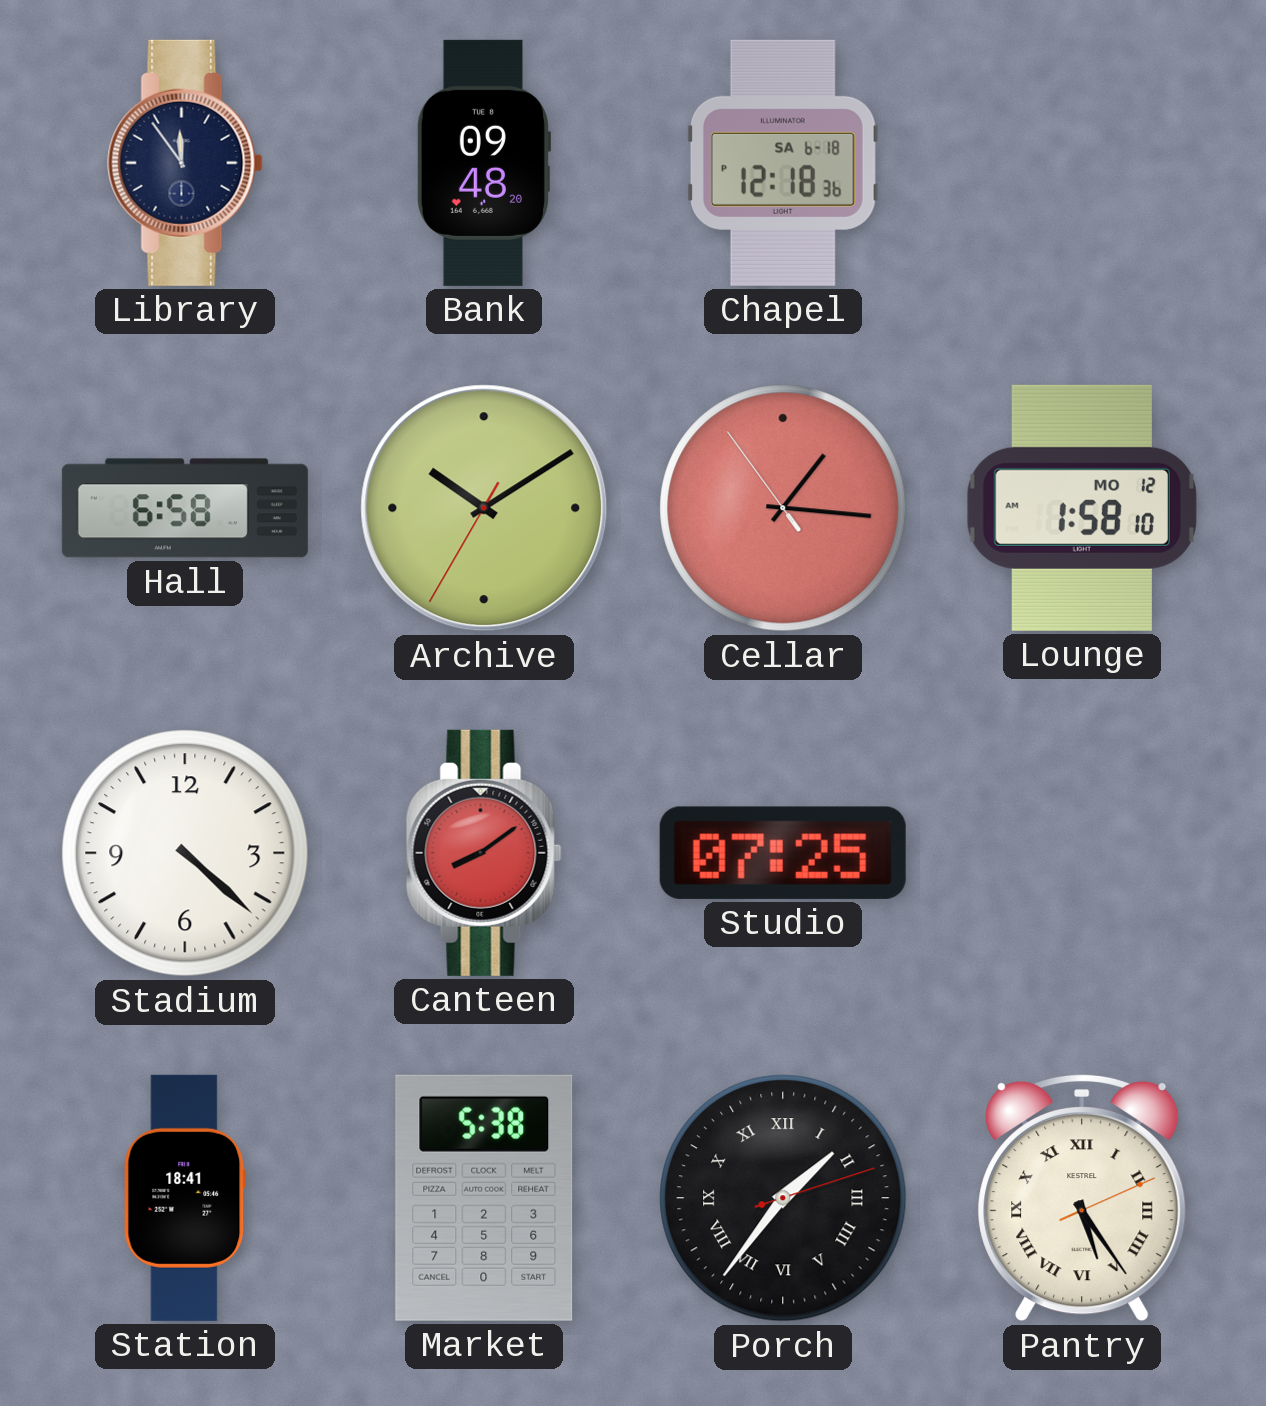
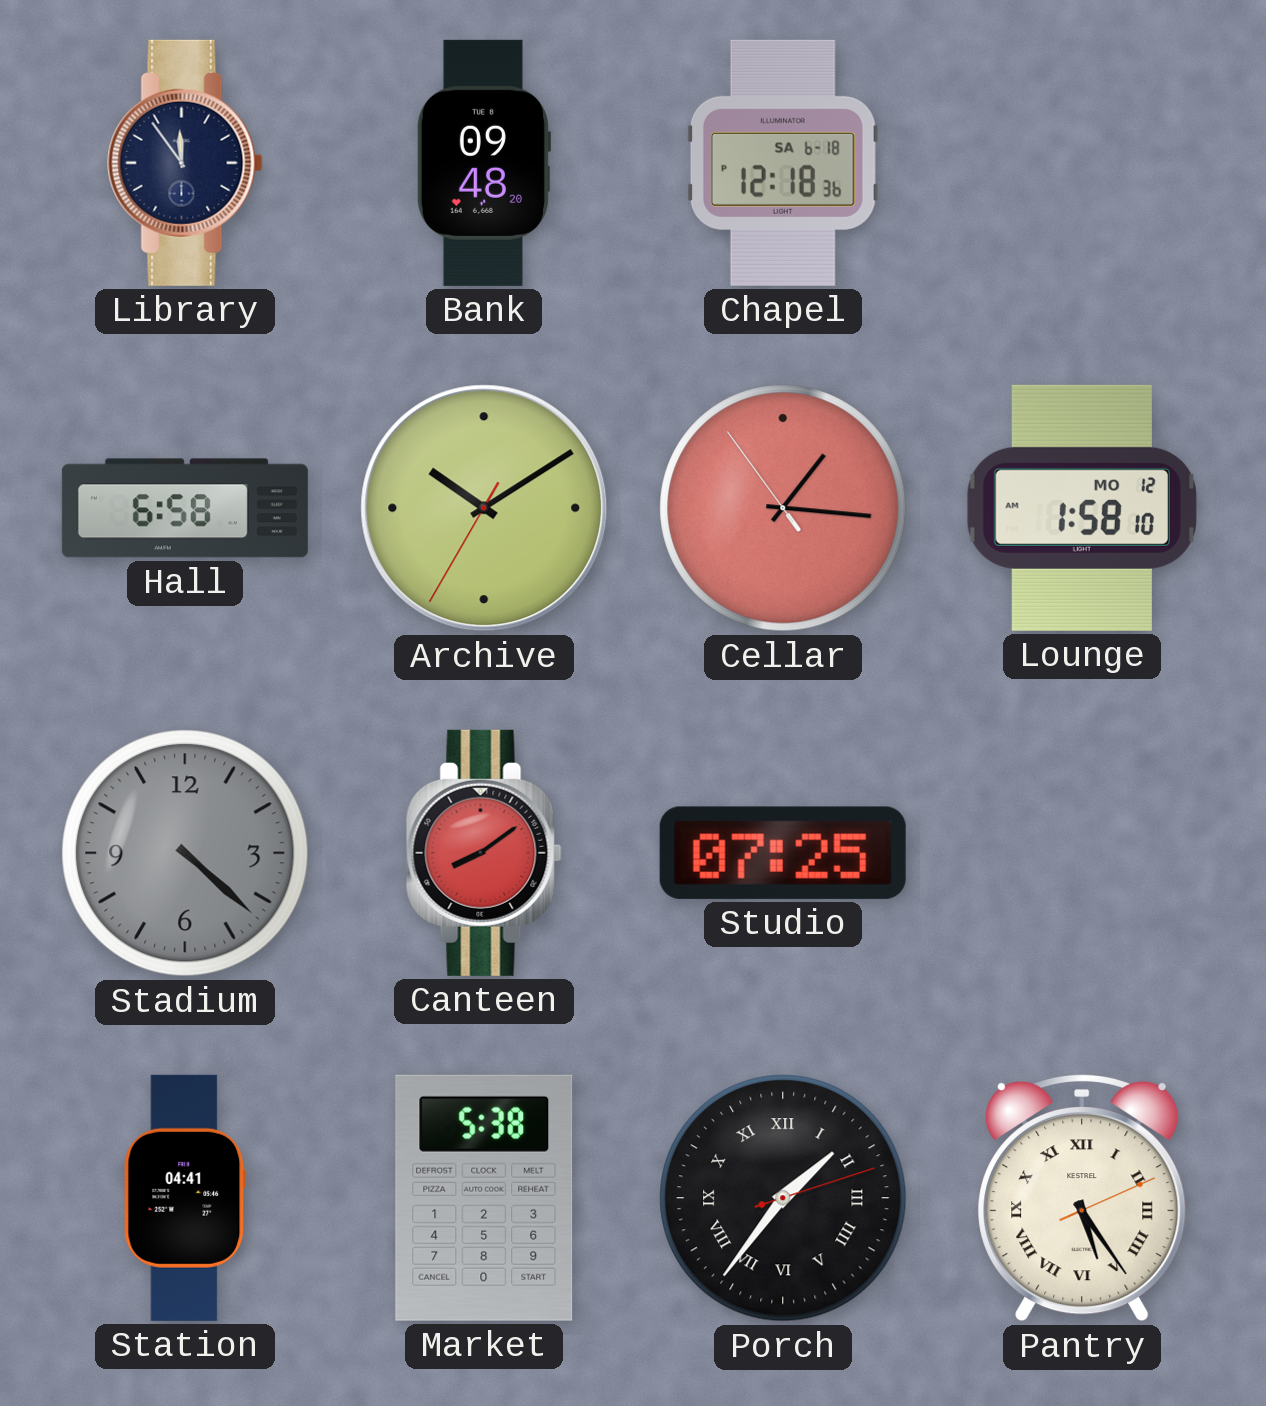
Stadium dial: white -> grey (185, 853)
Station: 18:41 -> 04:41 (185, 1198)
